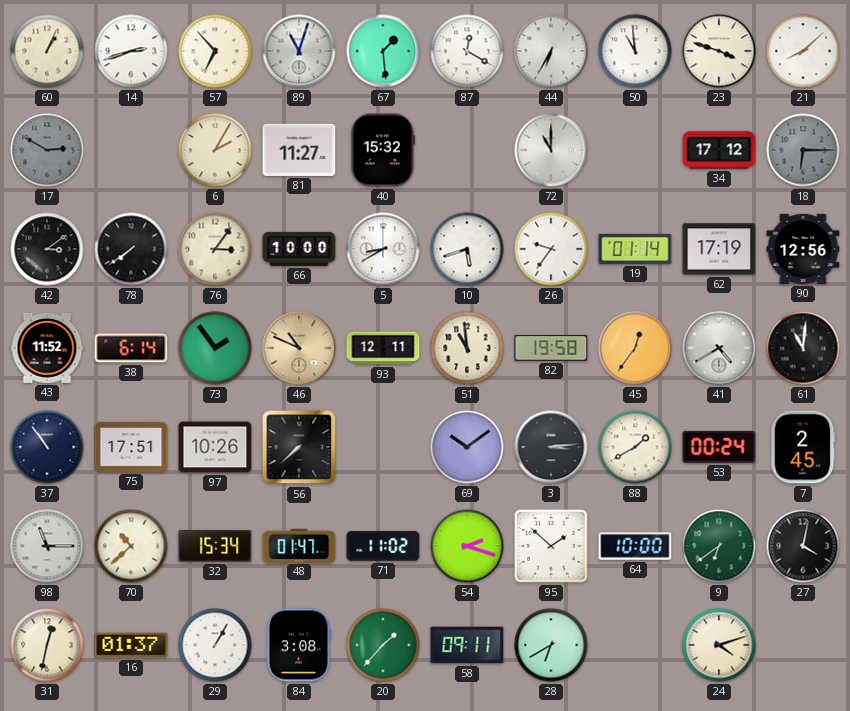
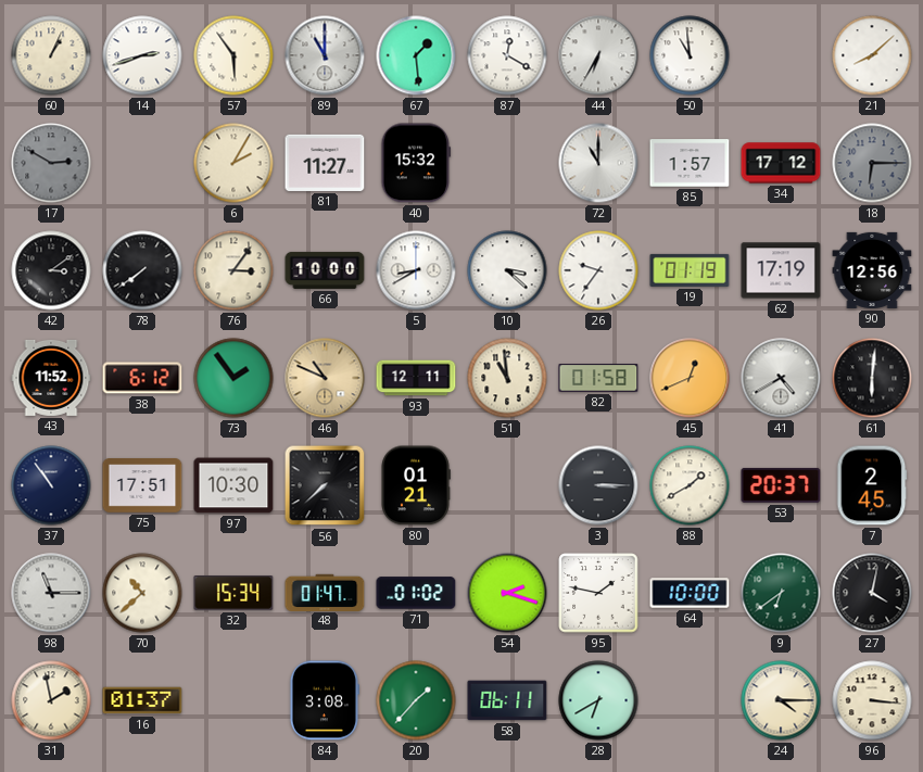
57: 6:53 -> 5:54 (233, 55)
89: 11:03 -> 11:00 (325, 55)
23: 3:48 -> none (719, 51)
85: none -> 1:57 (690, 163)
10: 5:42 -> 3:22 (507, 270)
19: 01:14 -> 01:19 (690, 270)
38: 6:14 -> 6:12 (142, 378)
82: 19:58 -> 01:58 (598, 378)
45: 12:36 -> 12:41 (690, 378)
61: 11:01 -> 6:01 (872, 378)
97: 10:26 -> 10:30 (233, 485)
80: none -> 01:21 (416, 485)
69: 10:09 -> none (467, 447)
3: 3:14 -> 3:15 (598, 485)
53: 00:24 -> 20:37 (781, 485)
71: 11:02 -> 01:02 (416, 593)
95: 1:52 -> 1:47 (598, 593)
31: 12:32 -> 1:58 (51, 700)
29: 1:05 -> none (215, 645)
58: 09:11 -> 06:11 (507, 700)
24: 4:12 -> 4:15 (781, 700)
96: none -> 3:16 (872, 700)
